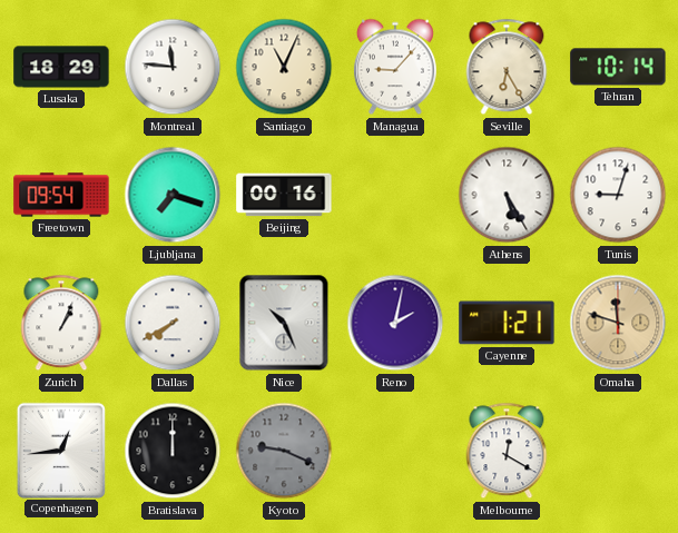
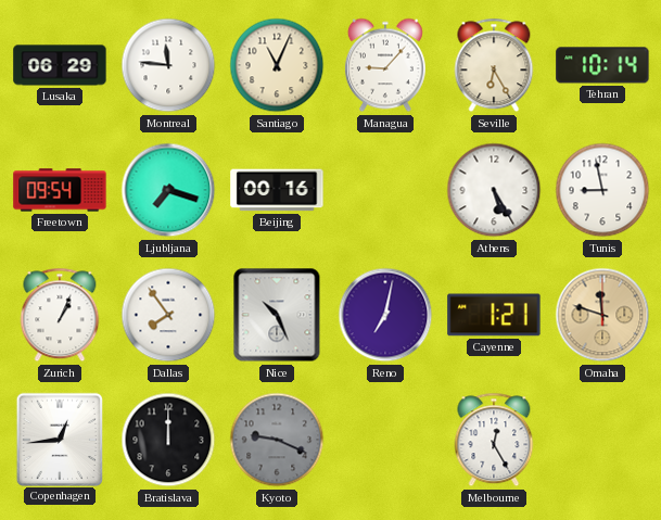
Lusaka: 18:29 -> 06:29 (60, 65)
Tunis: 9:03 -> 8:58 (602, 190)
Dallas: 7:40 -> 7:54 (168, 315)
Reno: 2:02 -> 7:02 (385, 315)
Melbourne: 12:20 -> 12:25 (494, 440)
